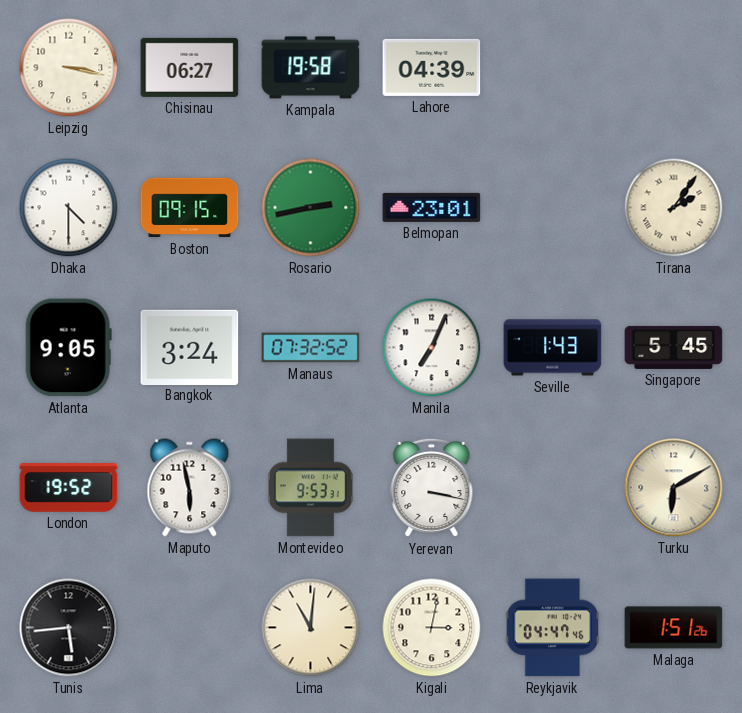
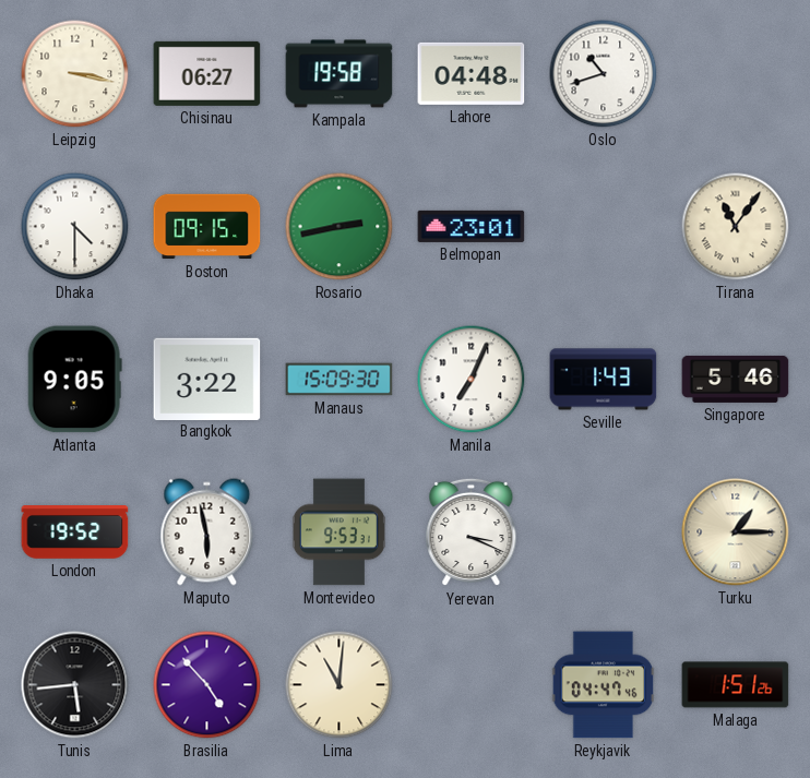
Lahore: 04:39 -> 04:48 (472, 73)
Oslo: none -> 10:42 (604, 74)
Tirana: 2:06 -> 11:06 (736, 227)
Bangkok: 3:24 -> 3:22 (207, 379)
Manaus: 07:32 -> 15:09 (340, 380)
Singapore: 5:45 -> 5:46 (736, 379)
Yerevan: 3:17 -> 3:19 (472, 532)
Turku: 6:10 -> 1:15 (736, 532)
Brasilia: none -> 4:53 (207, 685)
Kigali: 3:02 -> none (432, 628)
